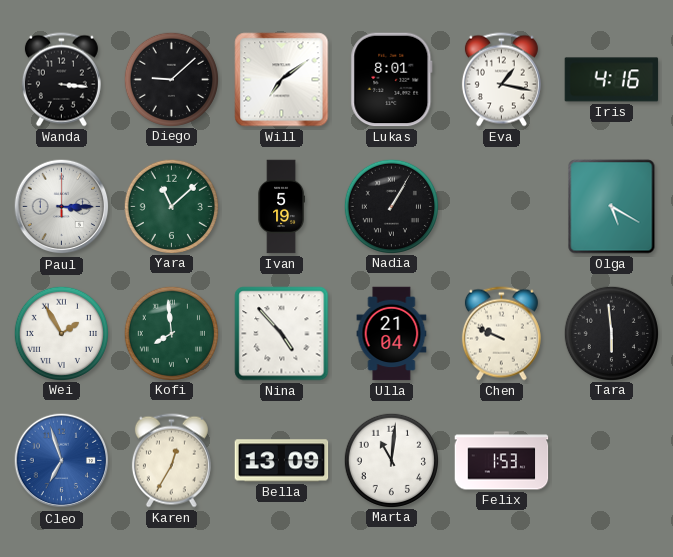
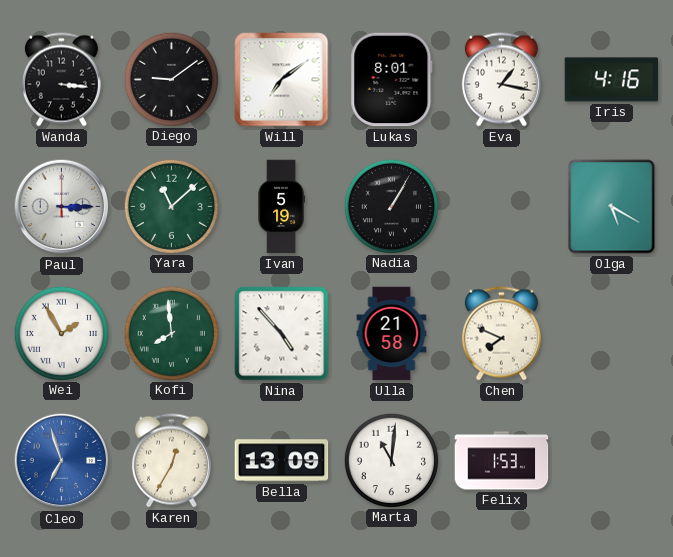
Diego: 9:08 -> 9:09 (171, 79)
Ulla: 21:04 -> 21:58 (392, 334)
Chen: 9:49 -> 7:49 (501, 334)
Tara: 5:59 -> none (611, 333)
